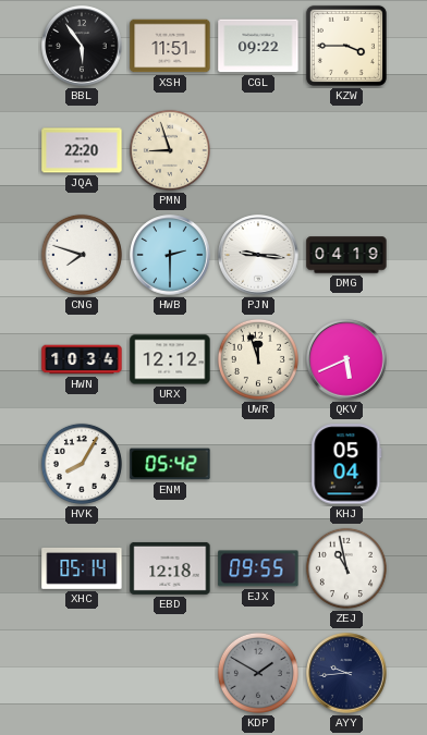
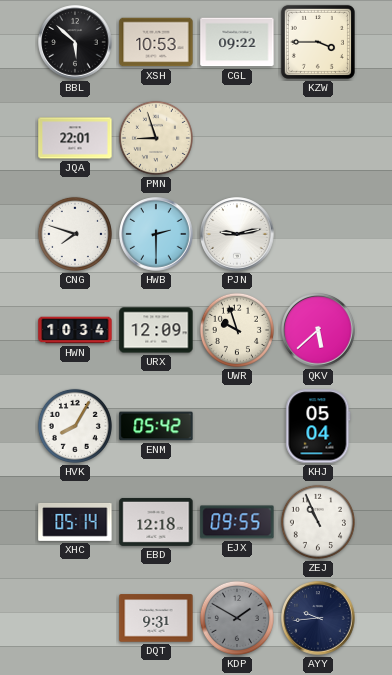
BBL: 5:54 -> 5:52 (75, 42)
XSH: 11:51 -> 10:53 (156, 42)
JQA: 22:20 -> 22:01 (75, 138)
PJN: 9:16 -> 9:13 (237, 234)
DMG: 04:19 -> none (346, 255)
URX: 12:12 -> 12:09 (156, 330)
UWR: 11:57 -> 9:57 (237, 330)
QKV: 5:41 -> 5:38 (318, 330)
ZEJ: 10:58 -> 10:56 (318, 522)
DQT: none -> 9:31 (156, 618)
